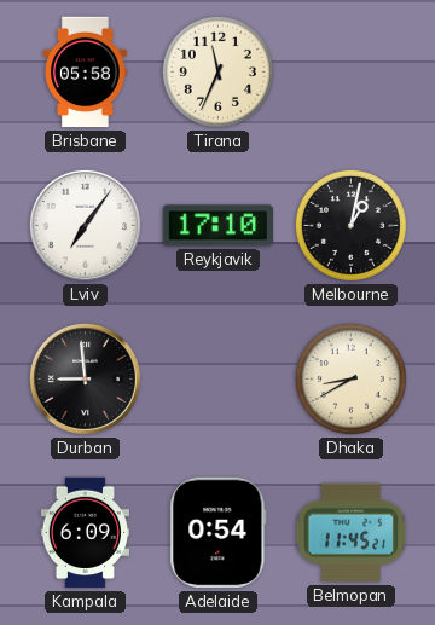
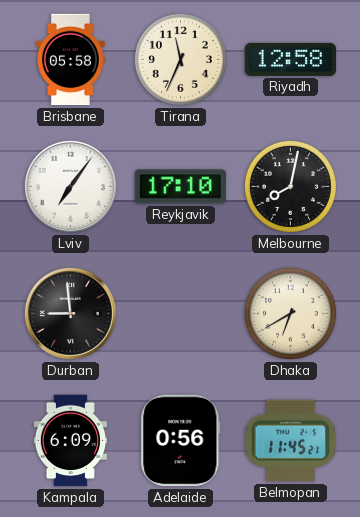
Riyadh: none -> 12:58 (291, 59)
Melbourne: 1:02 -> 8:02 (290, 186)
Dhaka: 8:40 -> 6:40 (290, 313)
Adelaide: 0:54 -> 0:56 (181, 441)
